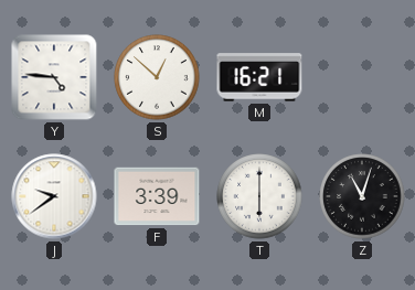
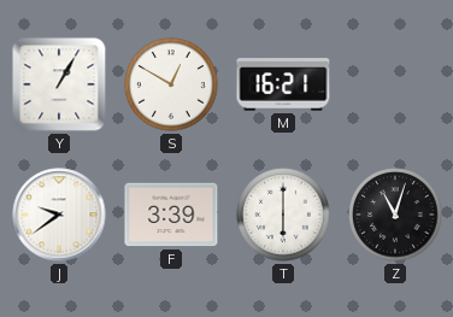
Y: 4:46 -> 1:05 (59, 84)
S: 12:52 -> 12:50 (171, 84)
